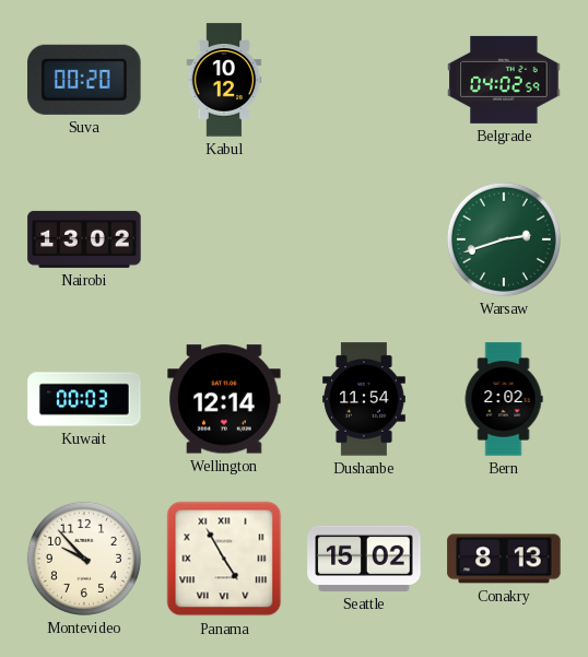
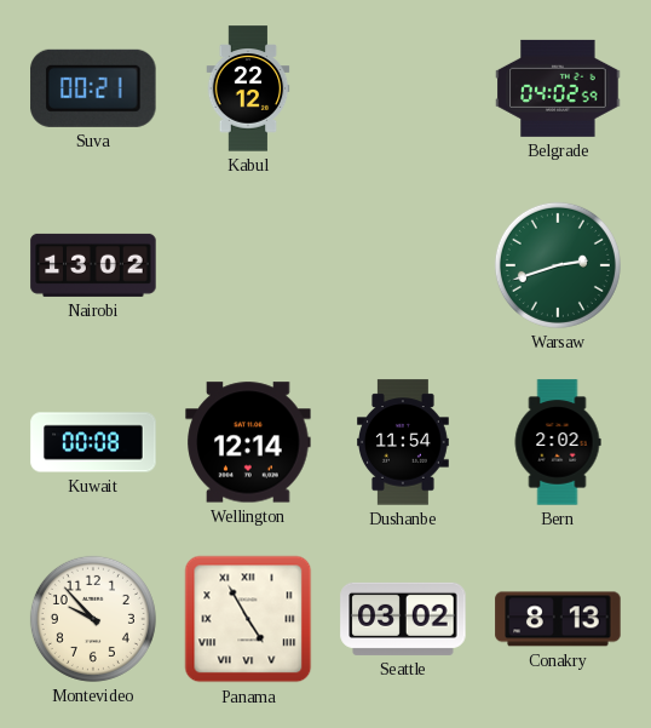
Suva: 00:20 -> 00:21 (93, 88)
Kabul: 10:12 -> 22:12 (248, 88)
Kuwait: 00:03 -> 00:08 (93, 442)
Seattle: 15:02 -> 03:02 (403, 619)
